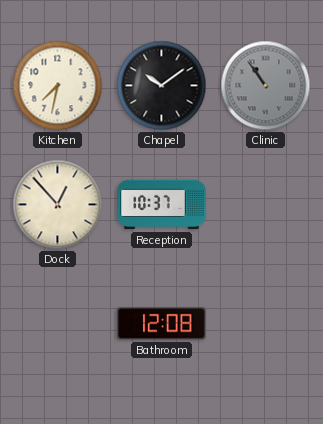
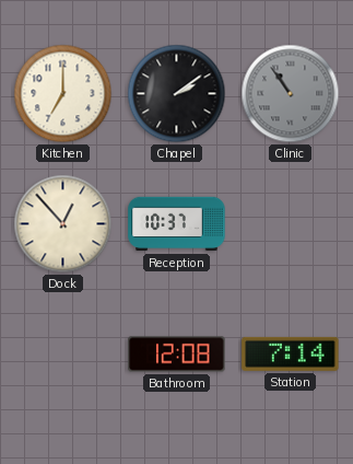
Kitchen: 7:32 -> 7:00 (63, 94)
Chapel: 10:09 -> 2:09 (177, 94)
Station: none -> 7:14 (291, 353)
